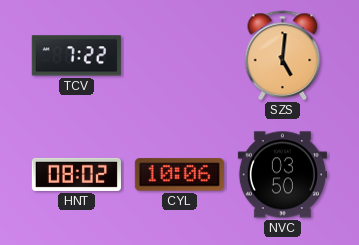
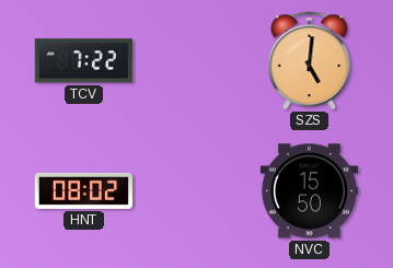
CYL: 10:06 -> none (179, 175)
NVC: 03:50 -> 15:50 (309, 191)
